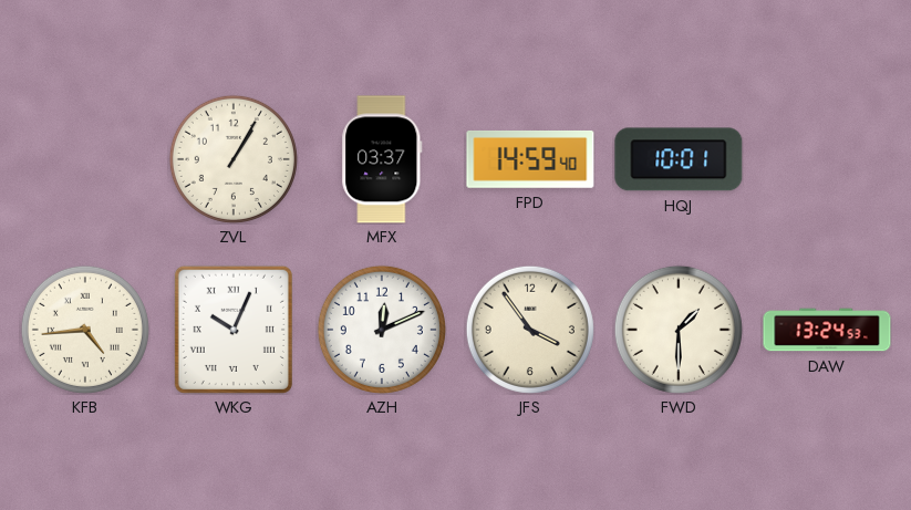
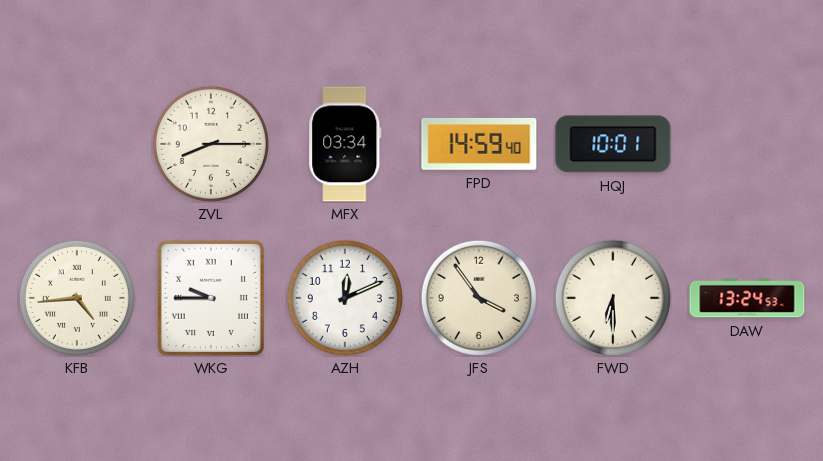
ZVL: 1:05 -> 8:15 (211, 144)
MFX: 03:37 -> 03:34 (345, 144)
WKG: 10:04 -> 9:45 (211, 298)
FWD: 1:30 -> 6:30 (613, 298)
